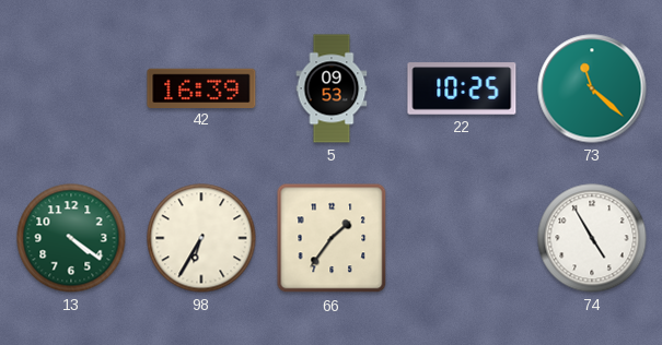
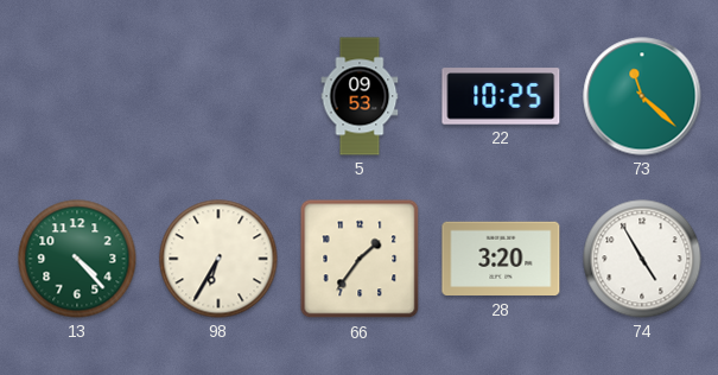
42: 16:39 -> none (201, 87)
13: 4:21 -> 4:23 (77, 259)
28: none -> 3:20 (501, 259)
